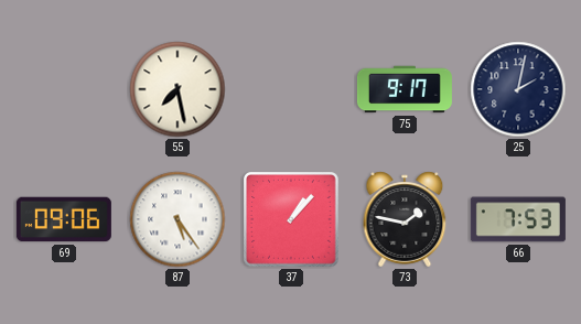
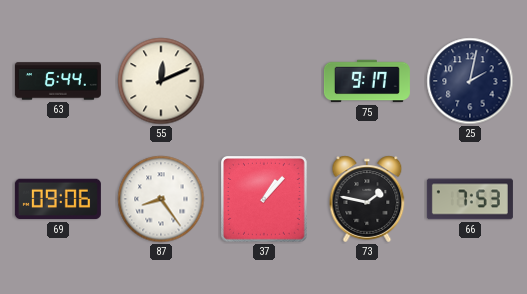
63: none -> 6:44 (58, 81)
55: 7:28 -> 12:11 (161, 81)
87: 5:24 -> 8:24 (161, 199)
